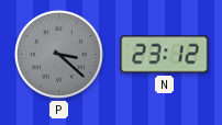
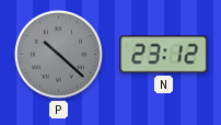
P: 3:22 -> 10:22 (58, 54)
